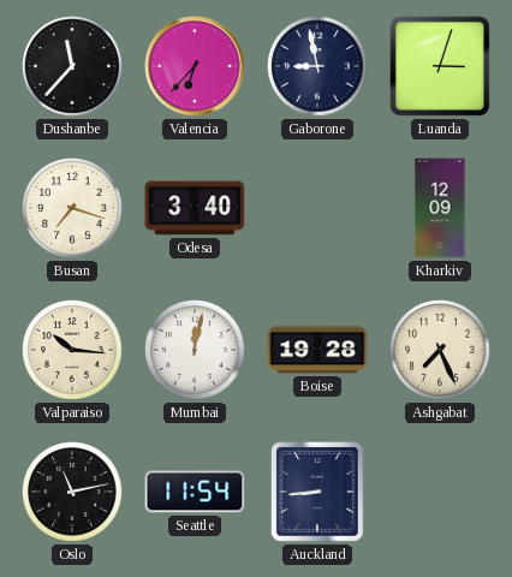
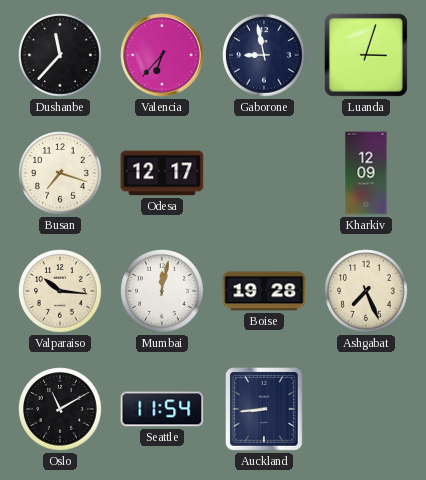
Odesa: 3:40 -> 12:17 (162, 173)
Oslo: 11:13 -> 11:10 (60, 409)
